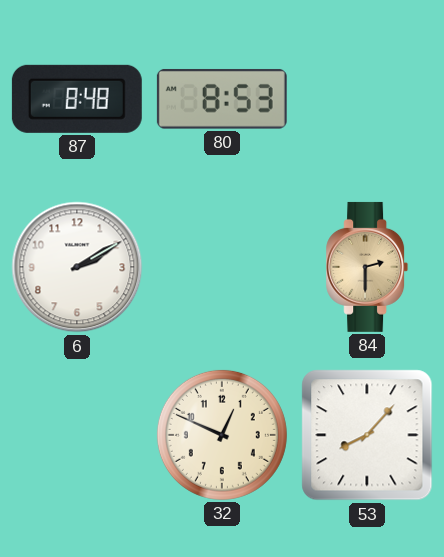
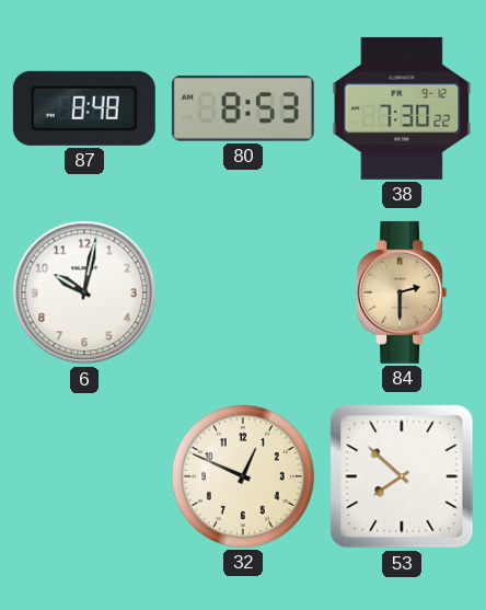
38: none -> 7:30 (402, 108)
6: 2:10 -> 10:02 (84, 292)
53: 8:07 -> 7:52 (402, 476)
